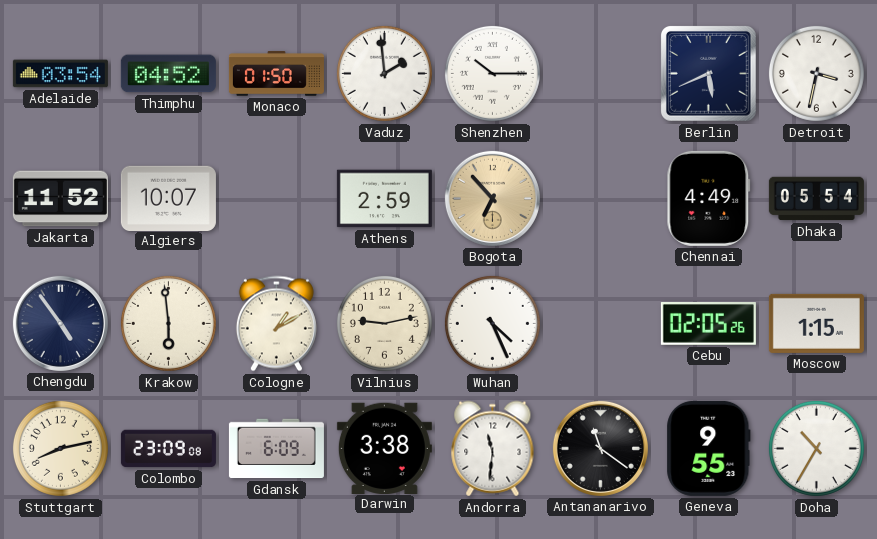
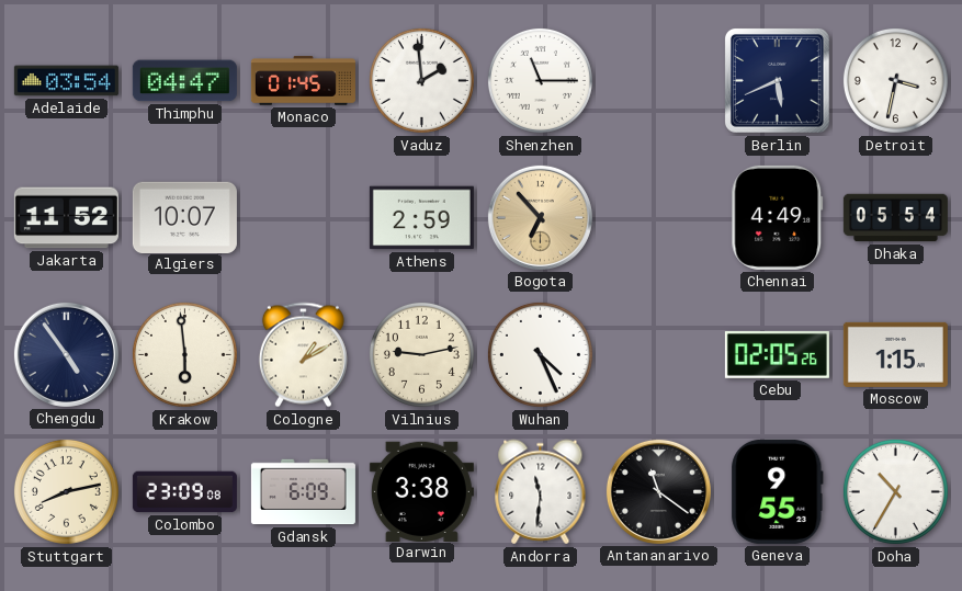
Thimphu: 04:52 -> 04:47 (184, 81)
Monaco: 01:50 -> 01:45 (303, 81)
Shenzhen: 10:15 -> 11:15 (540, 80)
